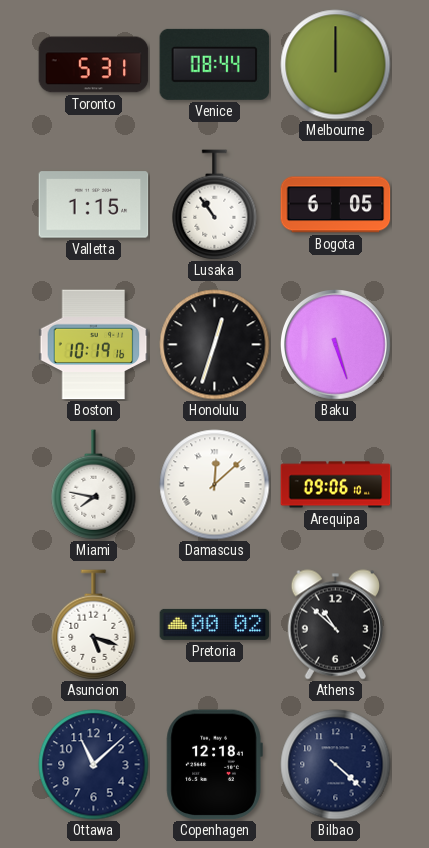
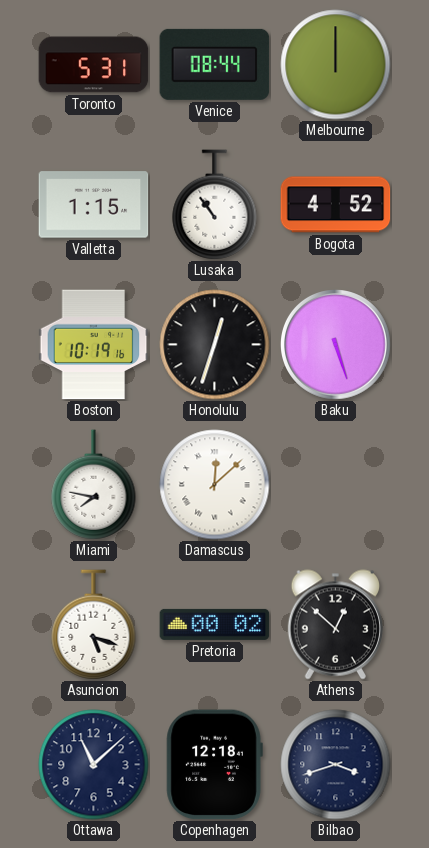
Bogota: 6:05 -> 4:52 (336, 205)
Arequipa: 09:06 -> none (336, 485)
Athens: 10:52 -> 12:52 (335, 625)
Bilbao: 4:22 -> 3:42 (336, 765)
